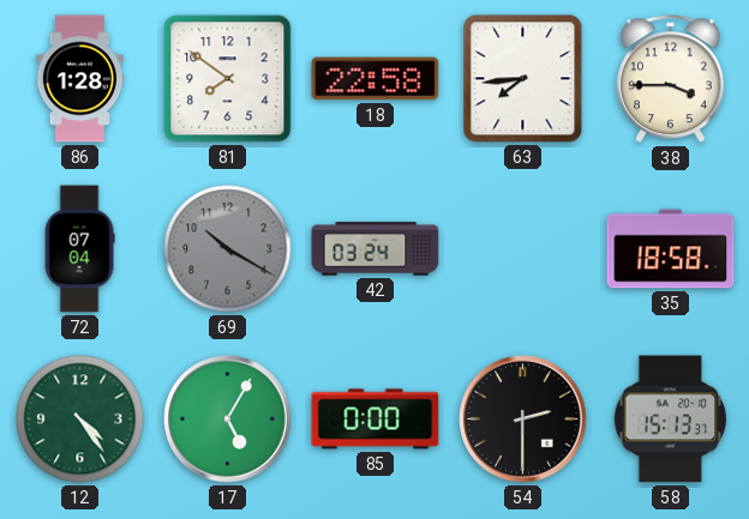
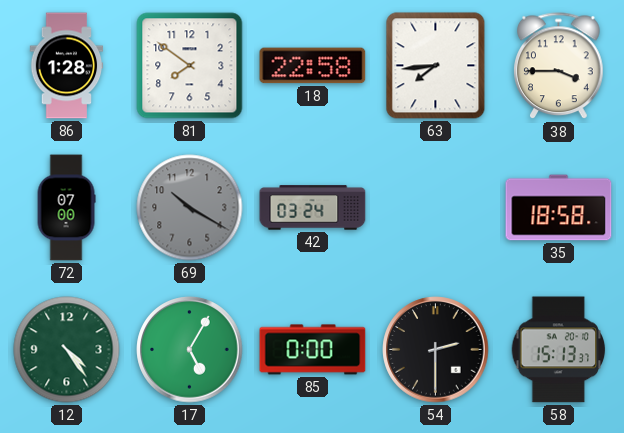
72: 07:04 -> 07:00 (66, 208)
